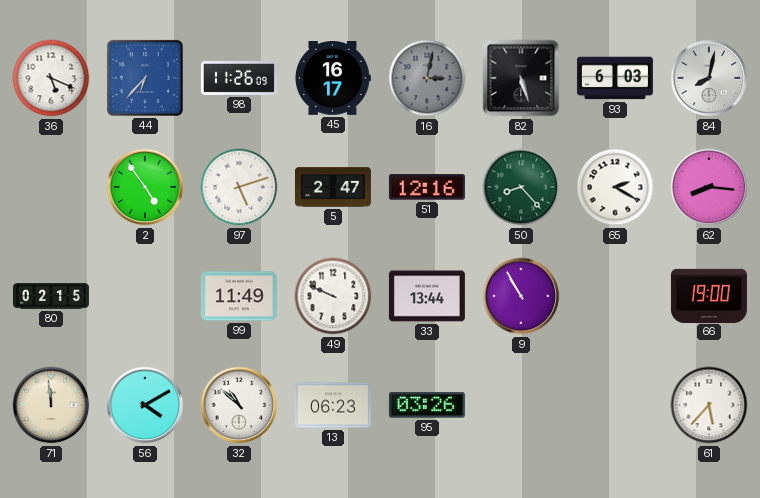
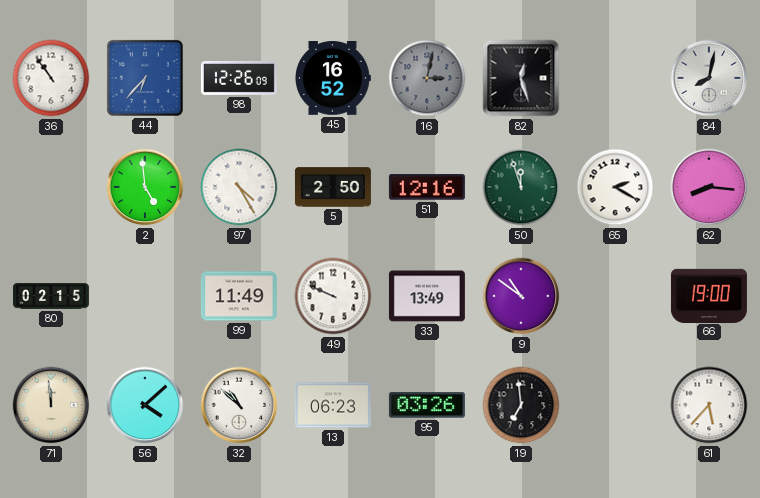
36: 5:19 -> 10:54 (51, 78)
98: 11:26 -> 12:26 (239, 78)
45: 16:17 -> 16:52 (332, 79)
82: 5:27 -> 12:27 (521, 78)
93: 6:03 -> none (615, 78)
2: 4:54 -> 4:59 (145, 187)
97: 5:12 -> 4:25 (239, 187)
5: 2:47 -> 2:50 (333, 187)
50: 8:23 -> 11:57 (521, 187)
33: 13:44 -> 13:49 (427, 296)
9: 10:55 -> 10:51 (521, 296)
56: 4:10 -> 4:08 (145, 405)
19: none -> 6:59 (521, 405)
